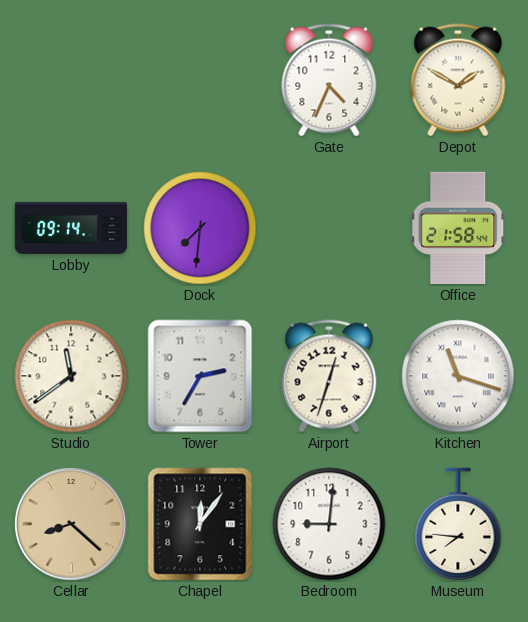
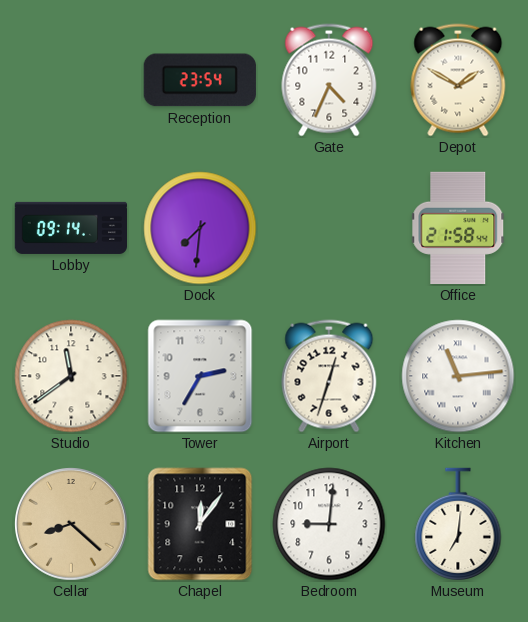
Reception: none -> 23:54 (200, 80)
Kitchen: 11:18 -> 11:14 (458, 376)
Museum: 7:46 -> 7:01 (458, 524)
